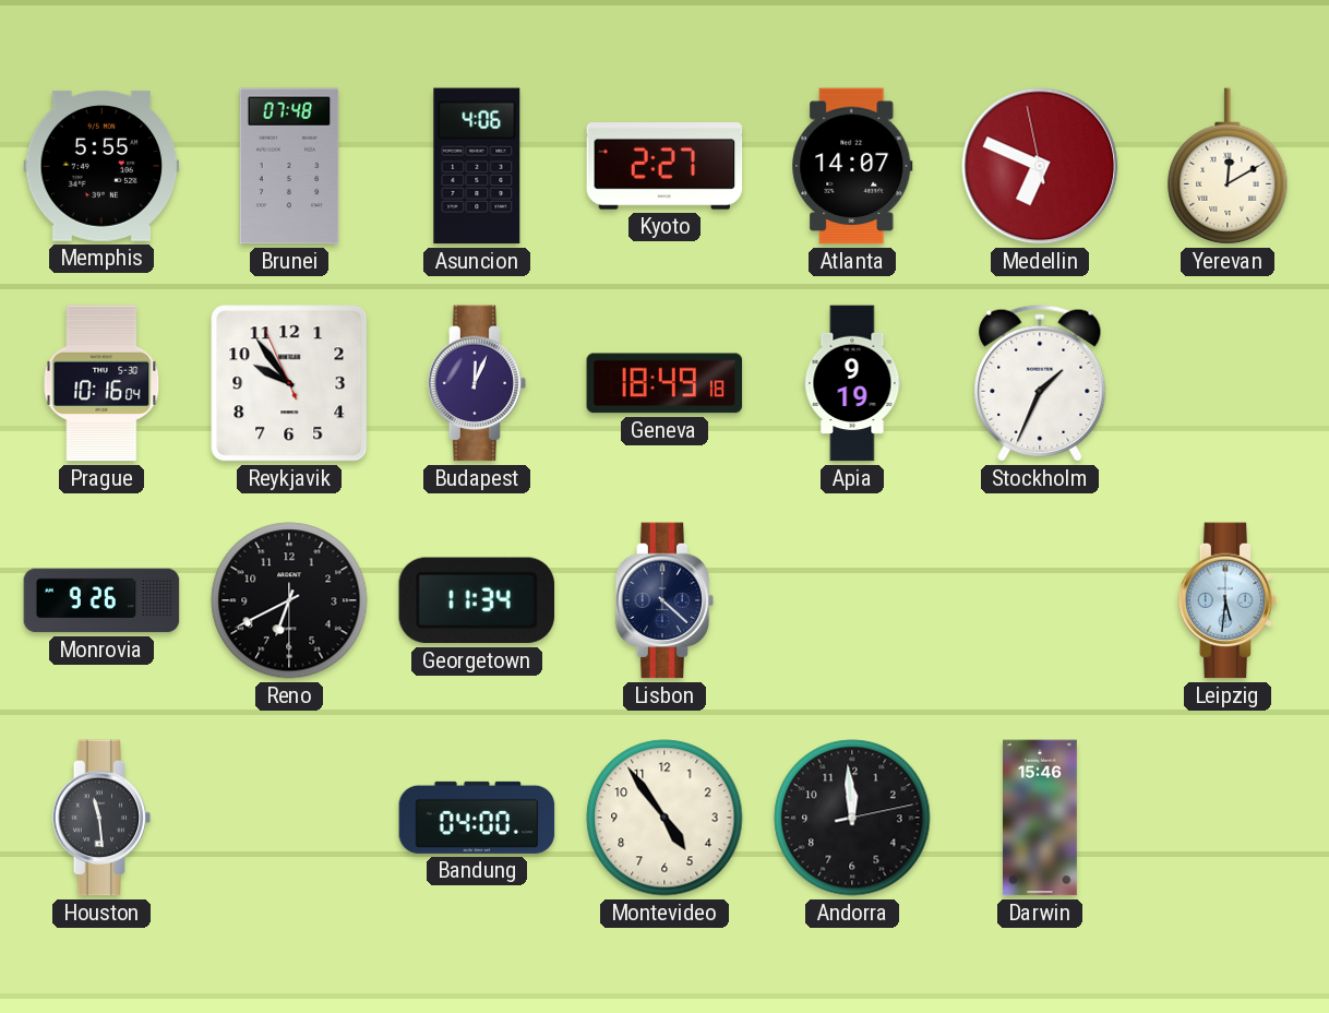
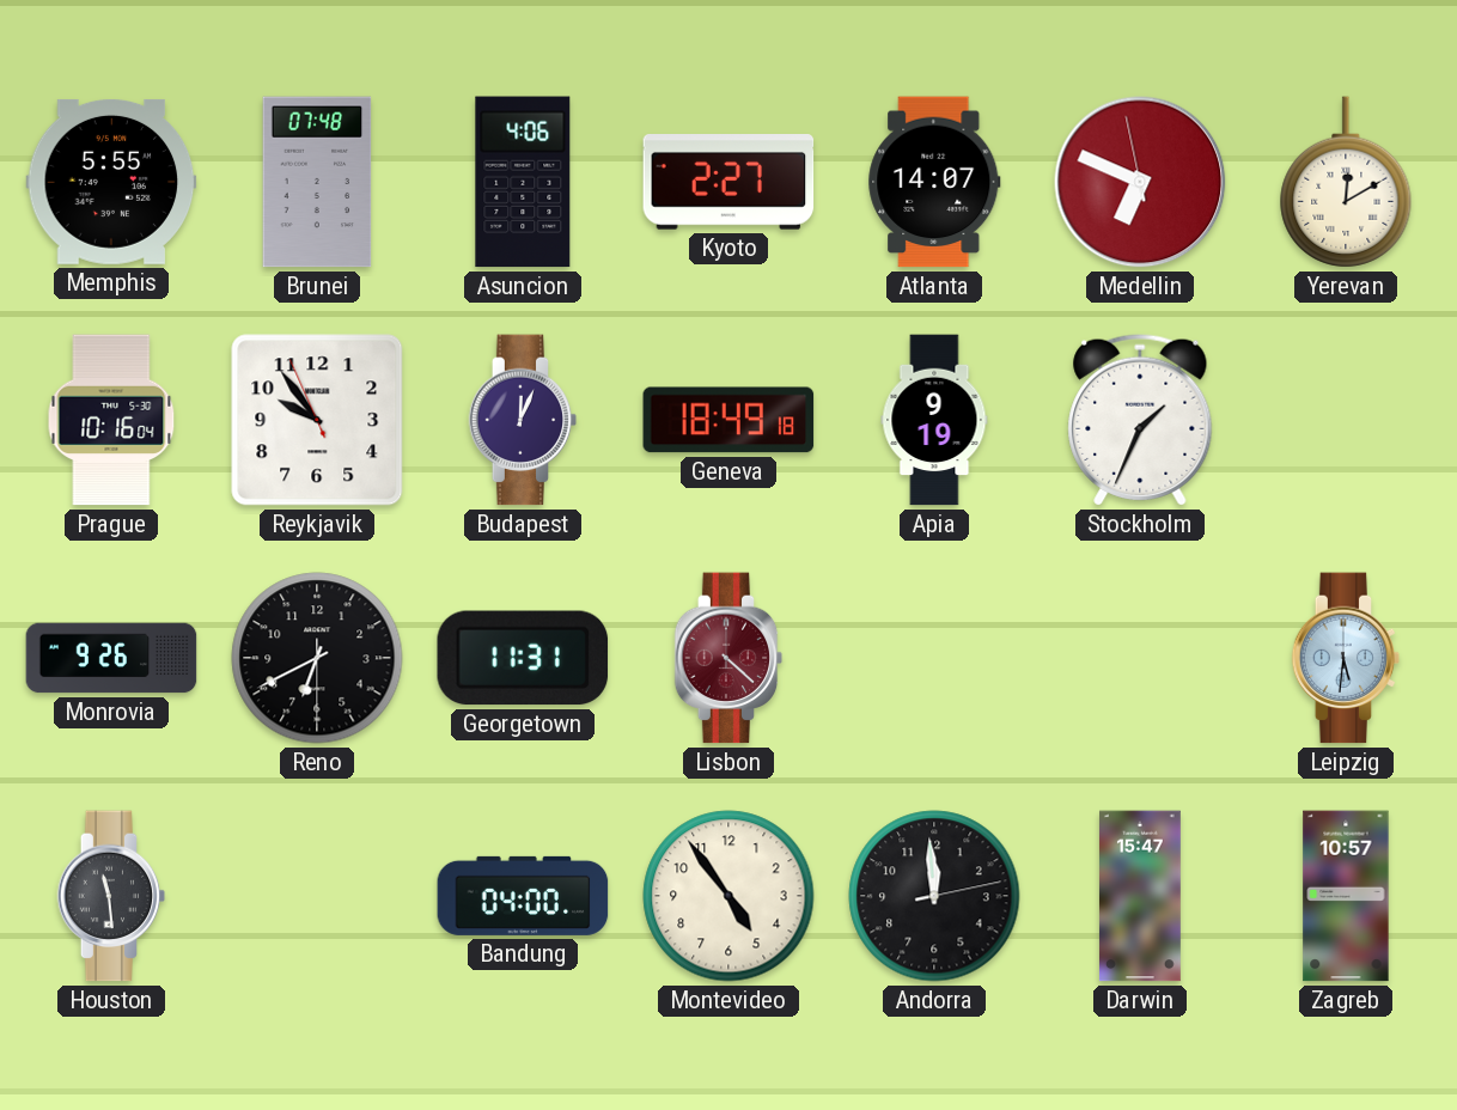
Georgetown: 11:34 -> 11:31 (523, 658)
Lisbon dial: navy -> burgundy (728, 658)
Darwin: 15:46 -> 15:47 (1140, 896)
Zagreb: none -> 10:57 (1346, 896)
